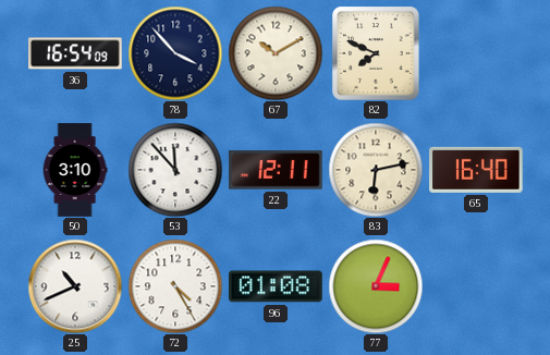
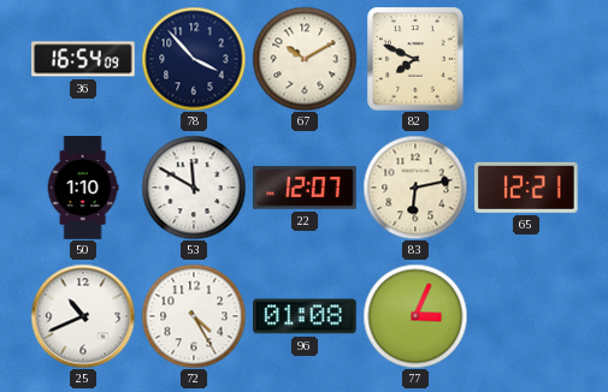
50: 3:10 -> 1:10 (83, 188)
53: 11:53 -> 11:50 (194, 188)
22: 12:11 -> 12:07 (306, 188)
65: 16:40 -> 12:21 (527, 188)
